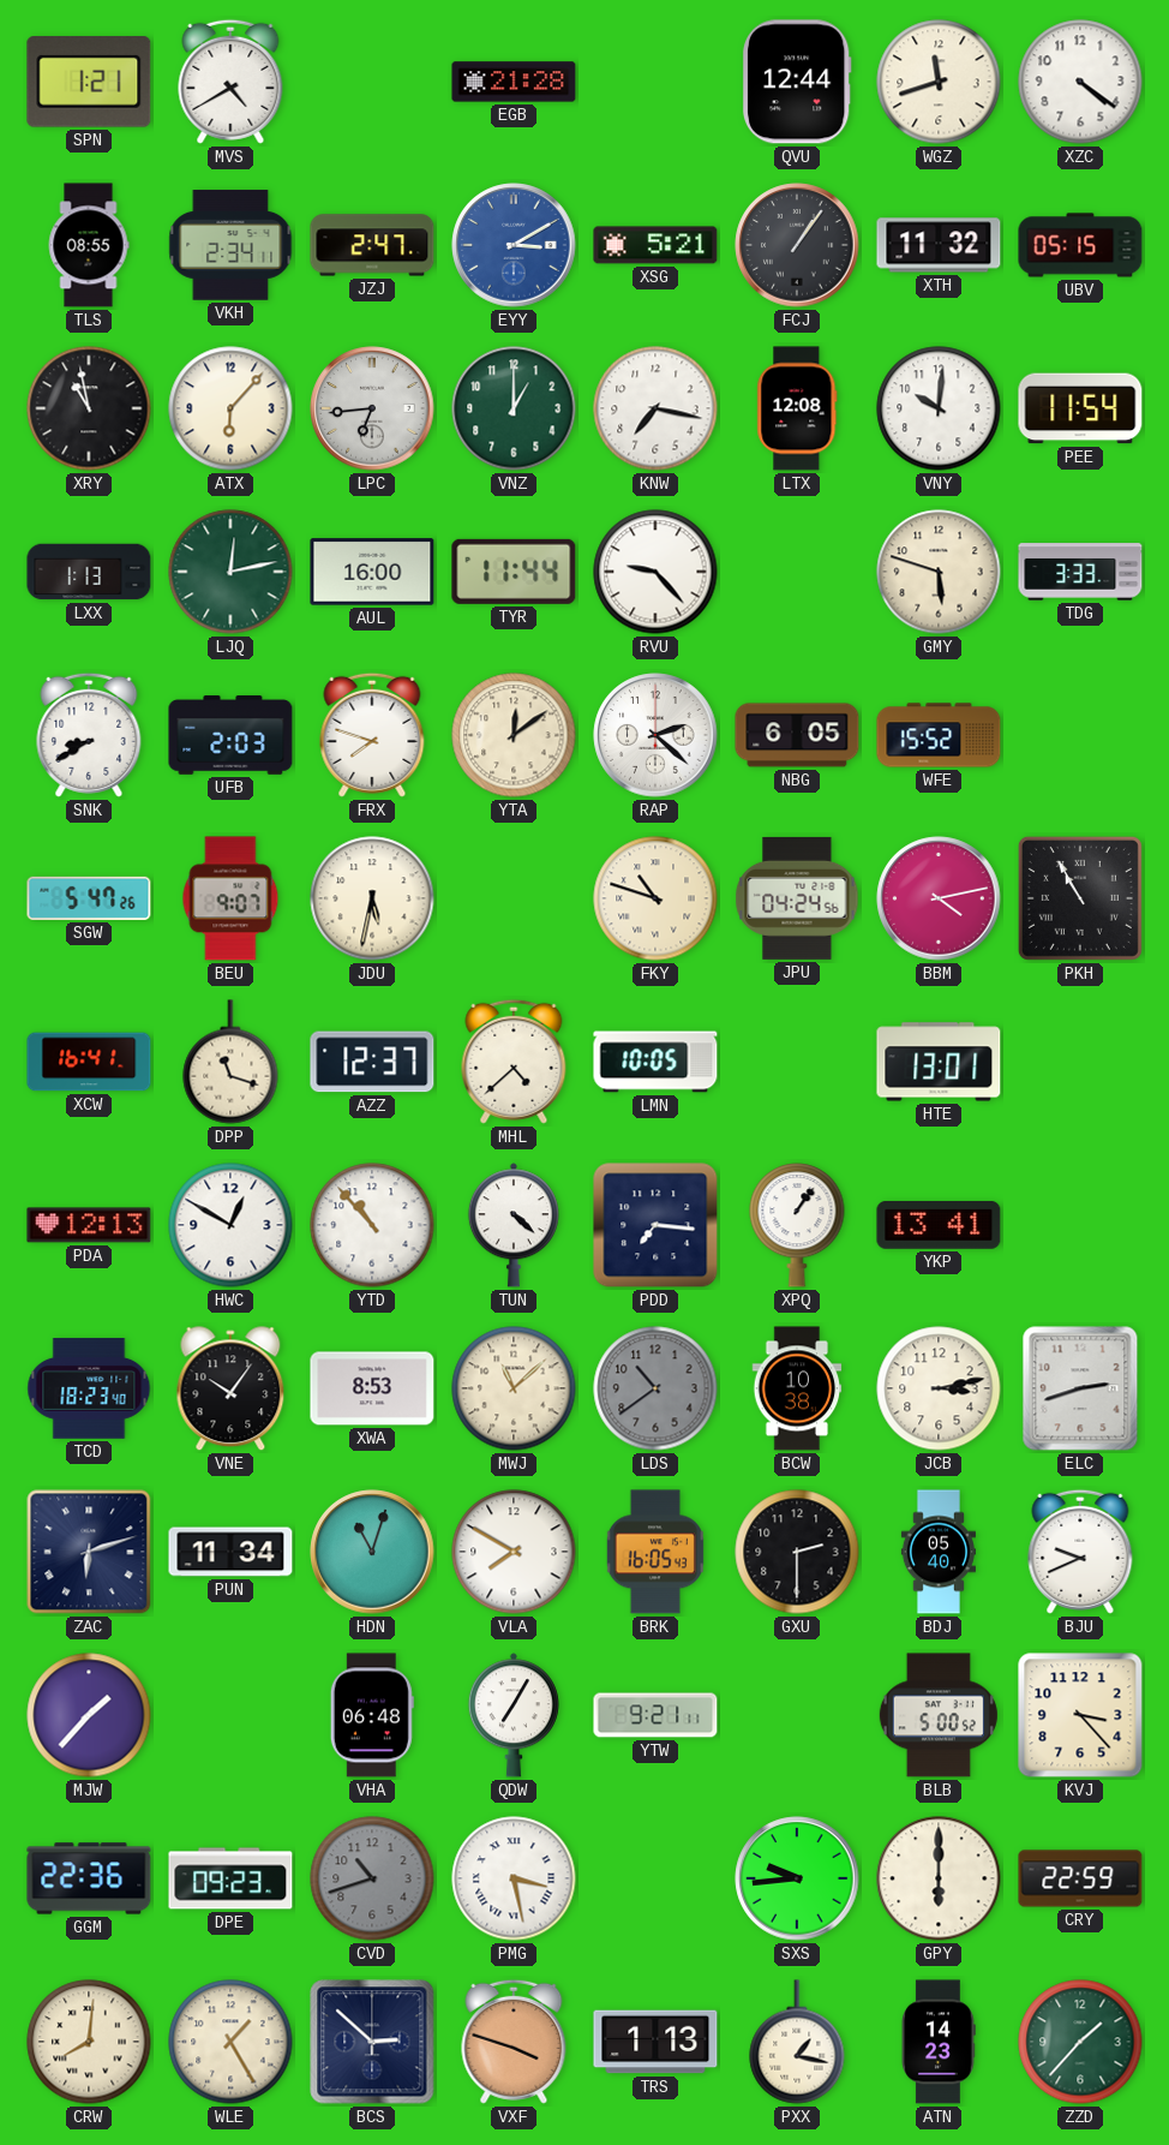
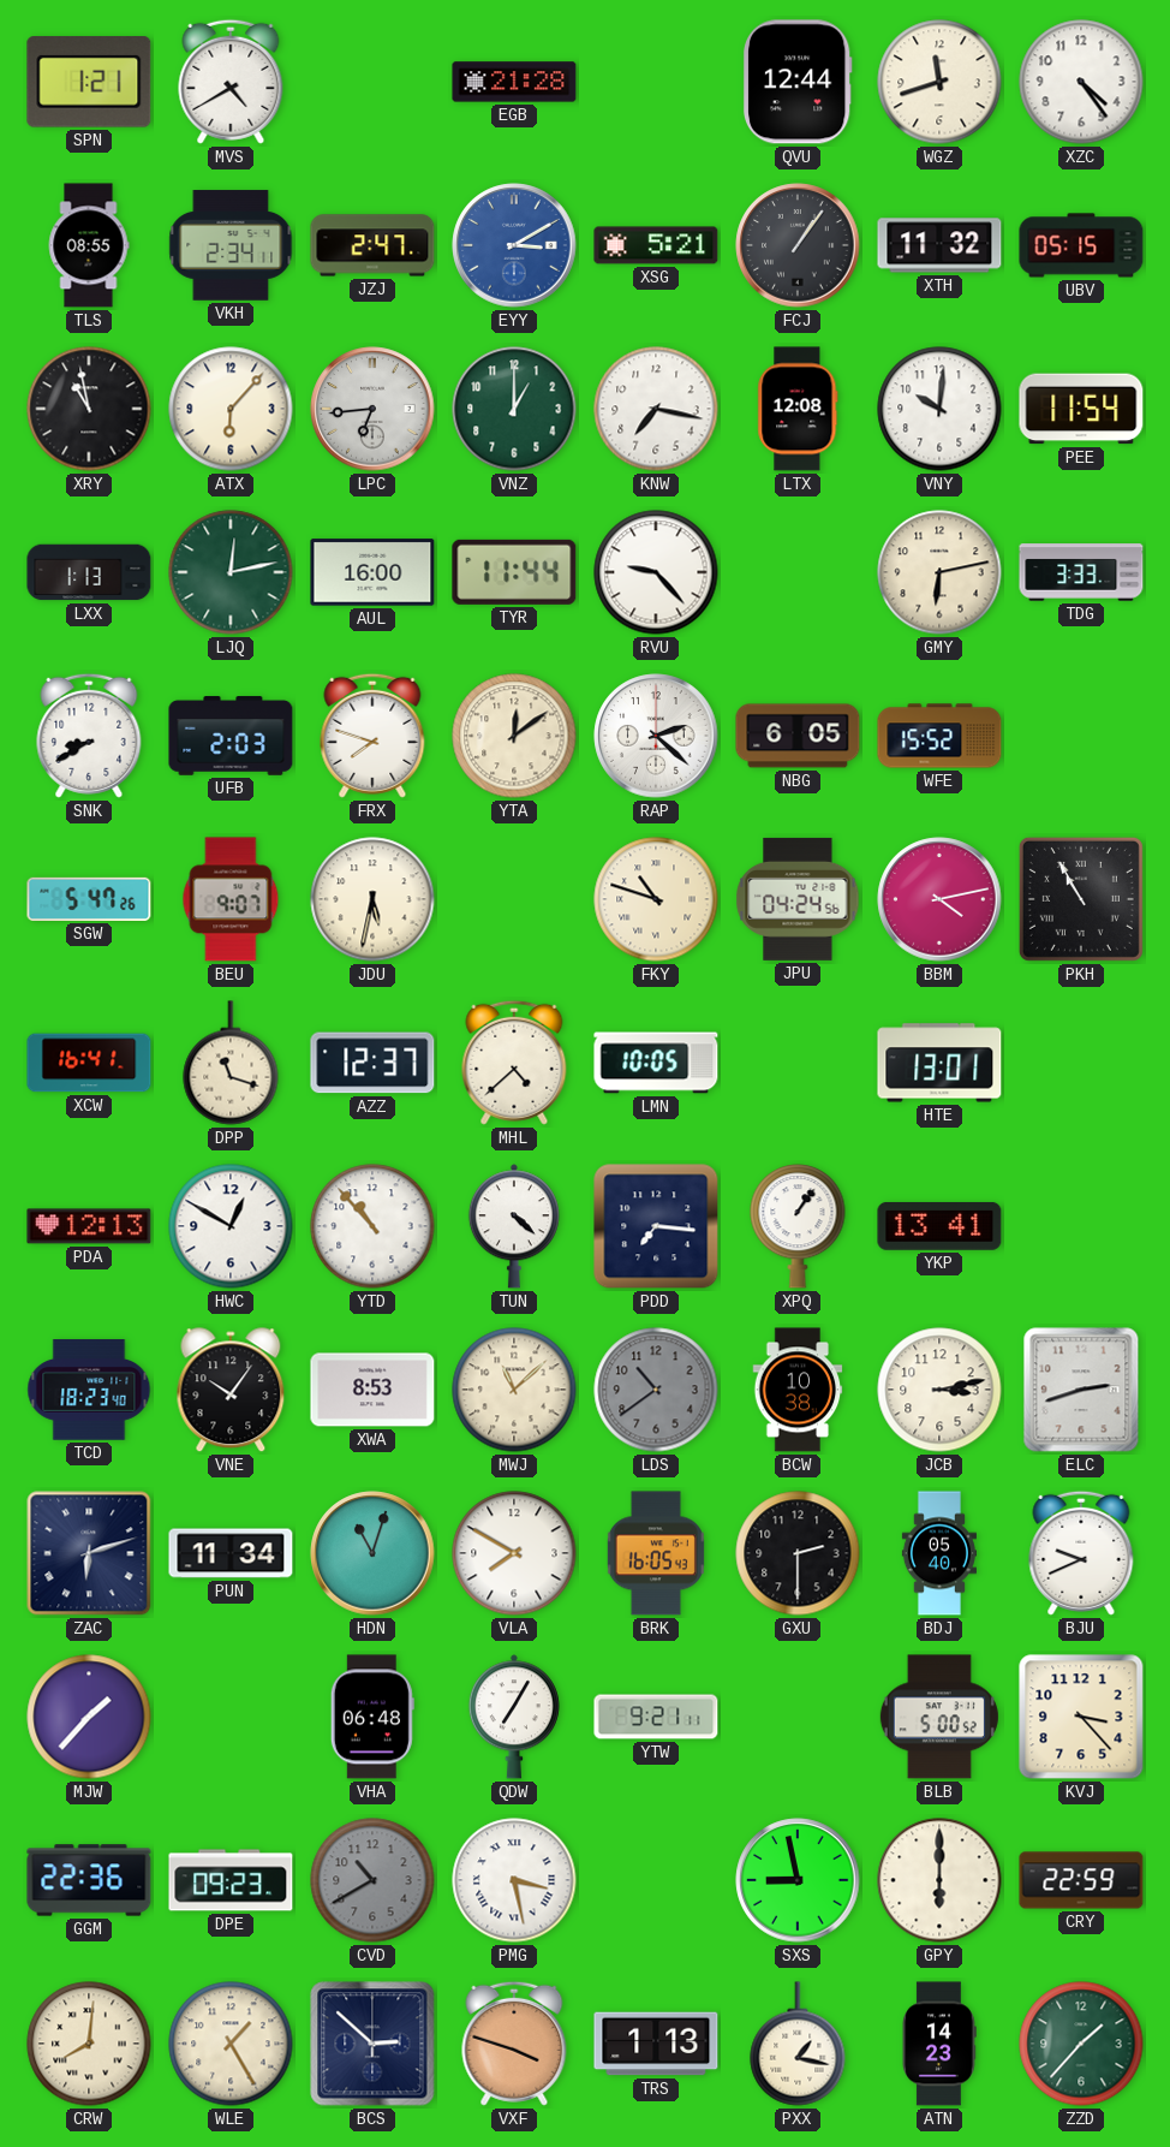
XZC: 4:21 -> 4:24 (1081, 82)
GMY: 5:48 -> 6:13 (939, 572)
CVD: 10:42 -> 10:40 (372, 1880)
SXS: 9:44 -> 8:58 (798, 1880)
